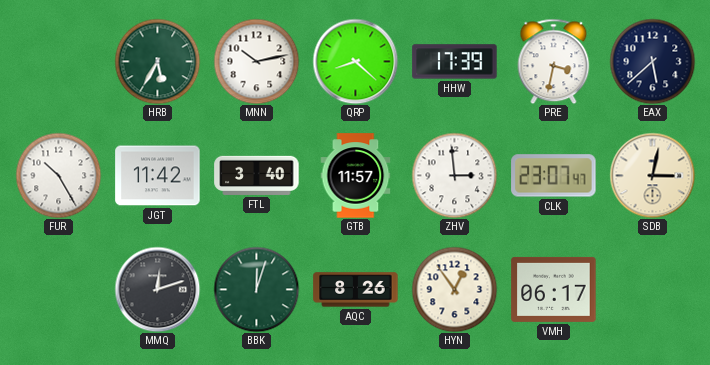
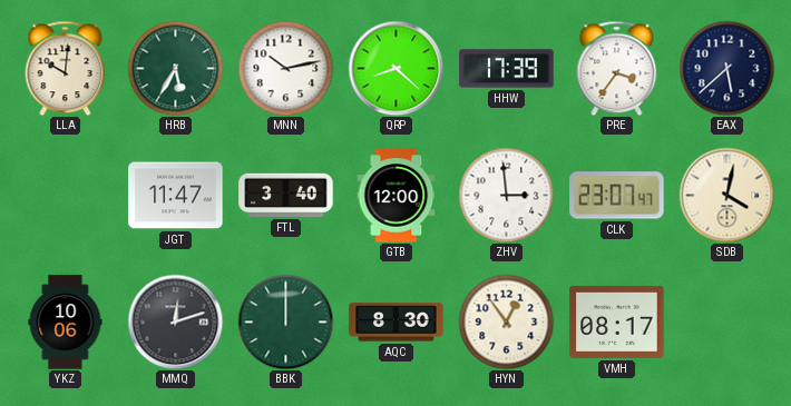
LLA: none -> 10:01 (66, 68)
PRE: 3:32 -> 3:36 (617, 68)
FUR: 10:25 -> none (58, 175)
JGT: 11:42 -> 11:47 (176, 196)
GTB: 11:57 -> 12:00 (397, 196)
SDB: 3:02 -> 4:02 (726, 195)
YKZ: none -> 10:06 (66, 323)
BBK: 12:03 -> 12:00 (285, 321)
AQC: 8:26 -> 8:30 (397, 323)
VMH: 06:17 -> 08:17 (617, 321)
